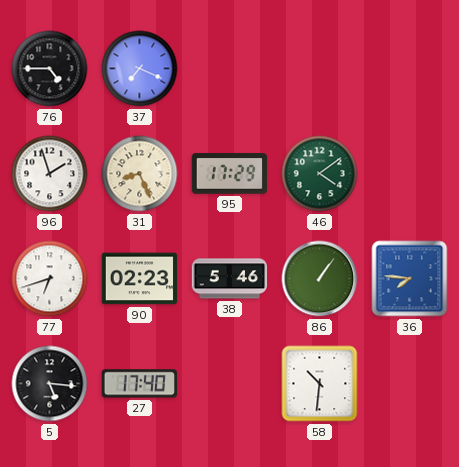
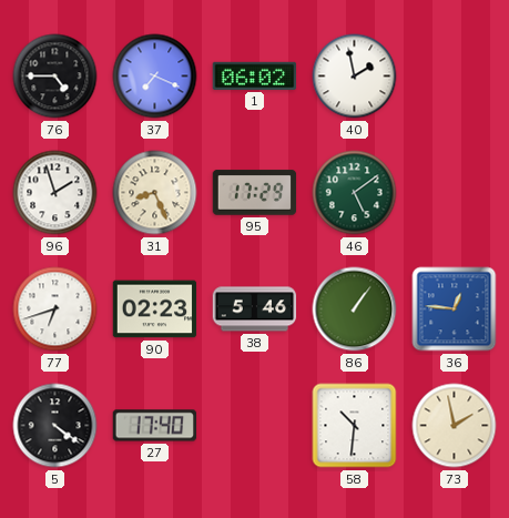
1: none -> 06:02 (255, 75)
40: none -> 1:58 (355, 77)
46: 4:09 -> 5:09 (355, 193)
36: 7:46 -> 12:46 (455, 309)
5: 5:16 -> 4:21 (55, 426)
73: none -> 1:58 (455, 426)
